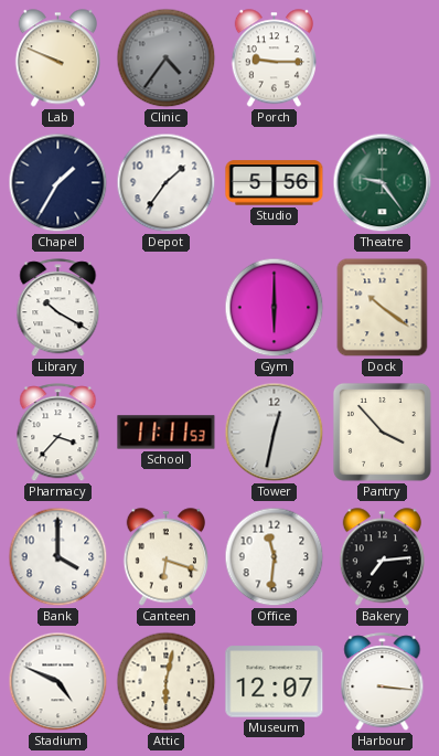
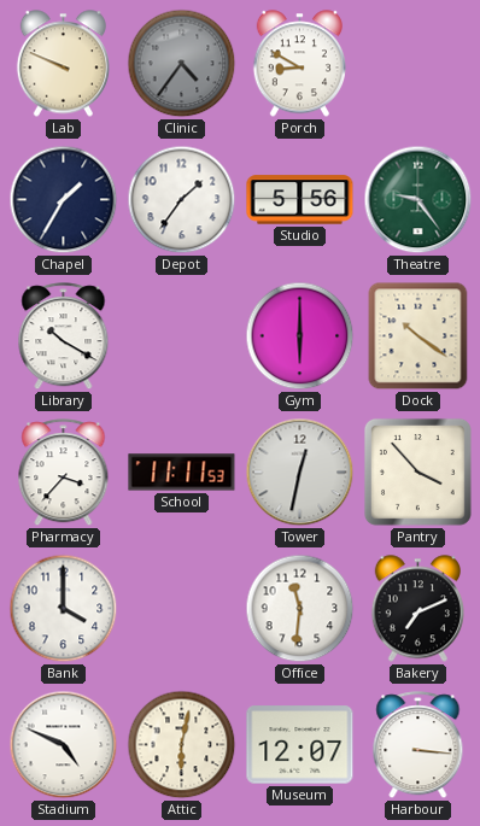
Porch: 9:15 -> 8:50 (299, 64)
Canteen: 6:18 -> none (165, 557)
Bakery: 7:14 -> 7:11 (417, 609)
